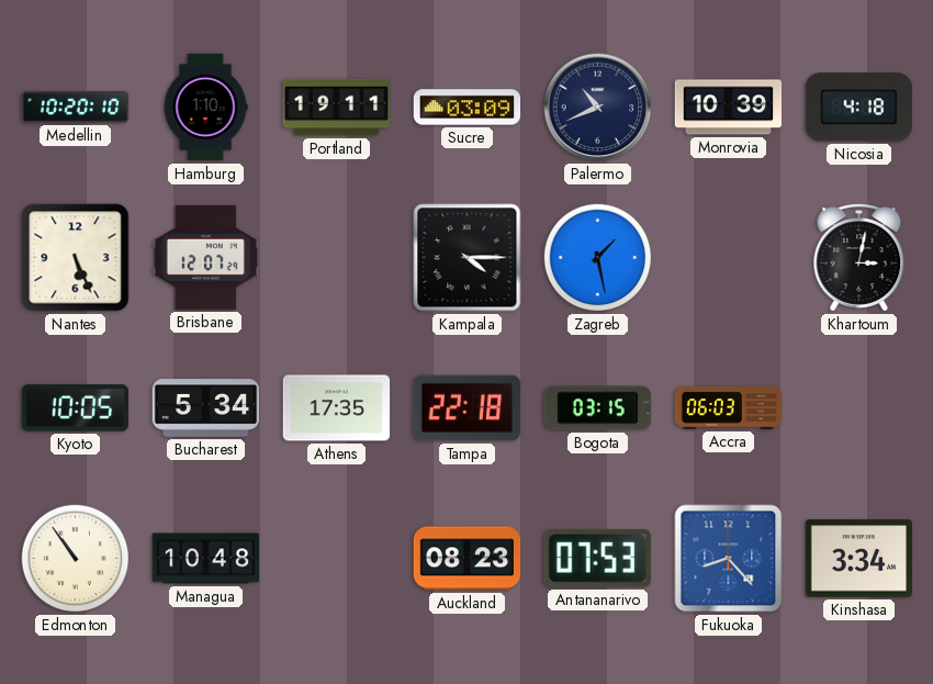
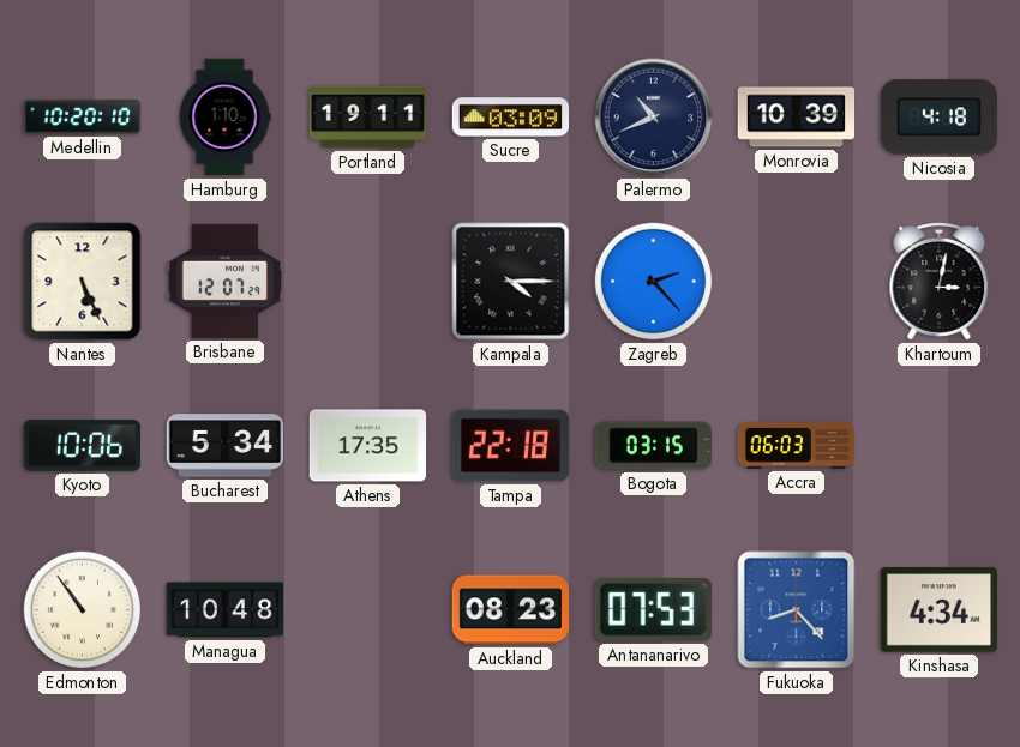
Zagreb: 1:28 -> 2:23 (654, 282)
Kyoto: 10:05 -> 10:06 (82, 446)
Kinshasa: 3:34 -> 4:34 (938, 610)
